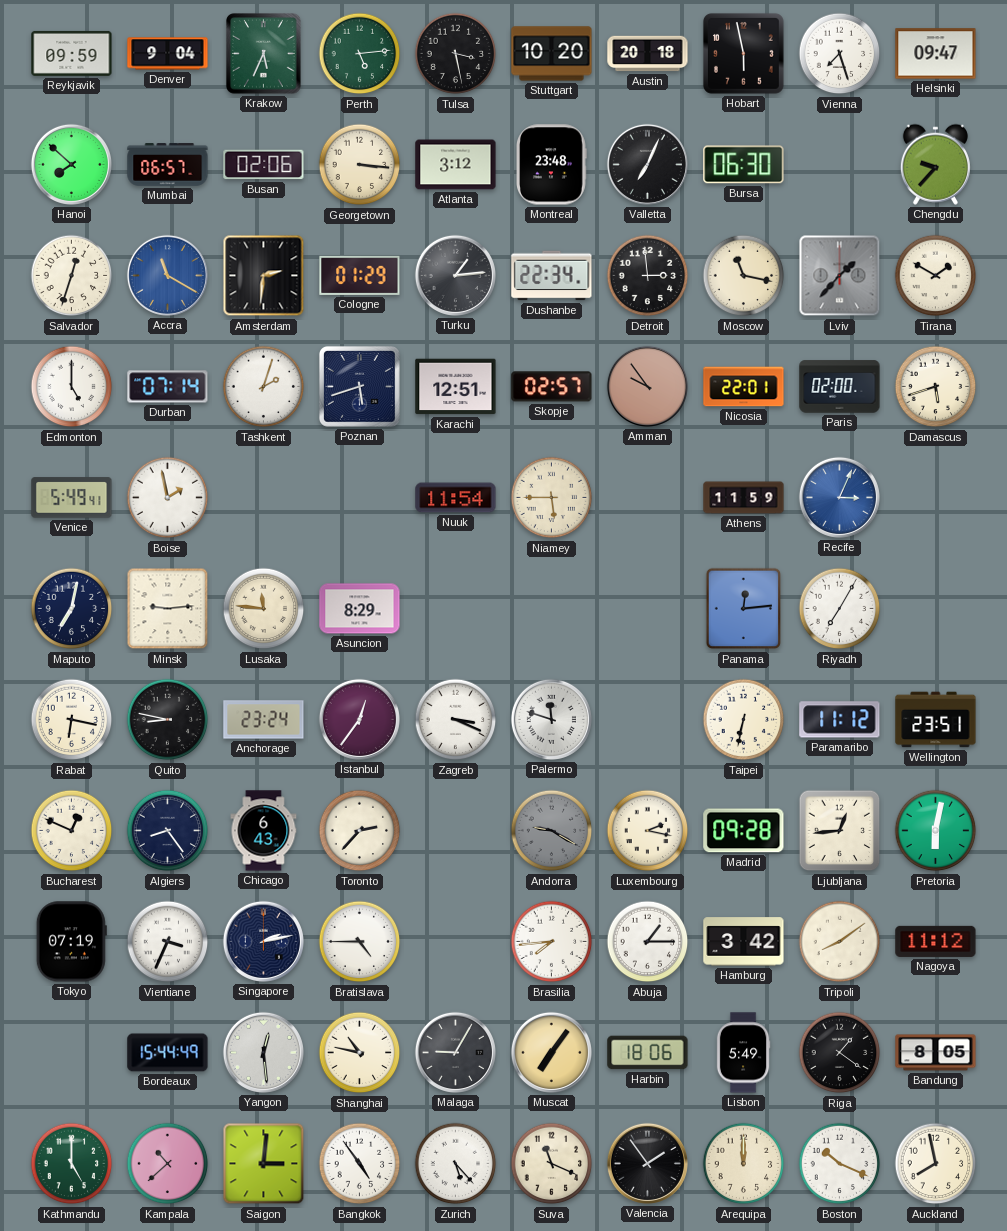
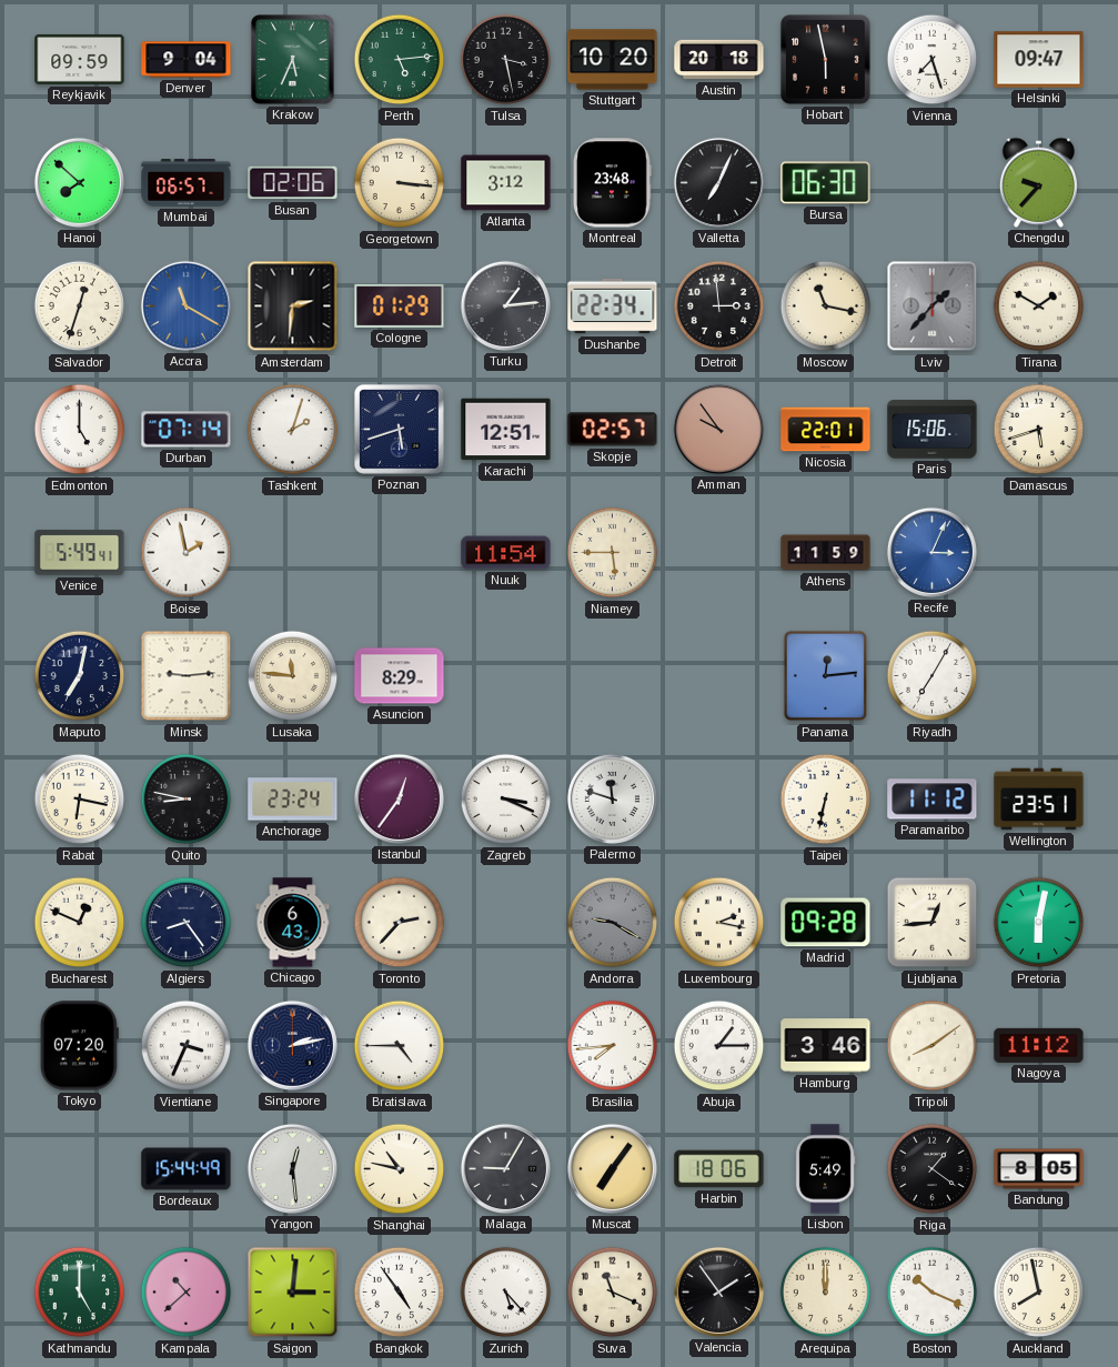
Paris: 02:00 -> 15:06 (933, 430)
Tokyo: 07:19 -> 07:20 (79, 1046)
Hamburg: 3:42 -> 3:46 (826, 1046)
